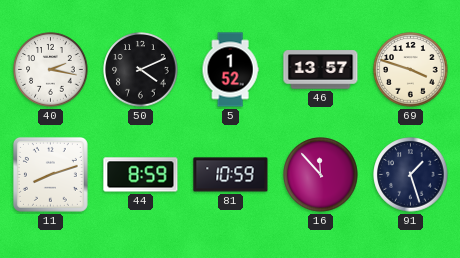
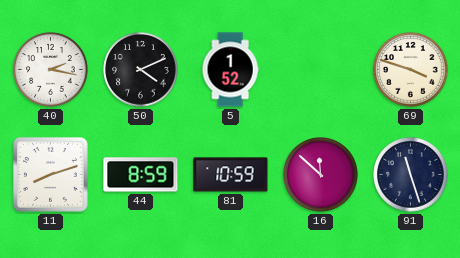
46: 13:57 -> none (321, 70)
16: 11:53 -> 11:52 (321, 175)
91: 1:27 -> 11:27 (411, 175)
